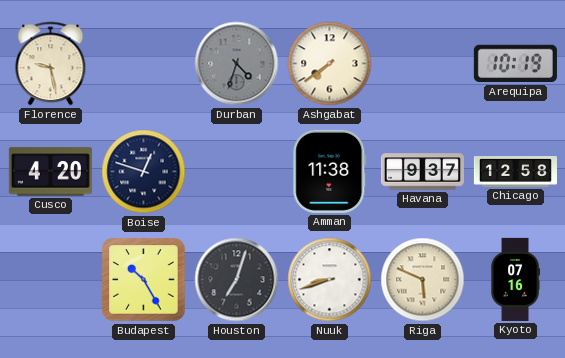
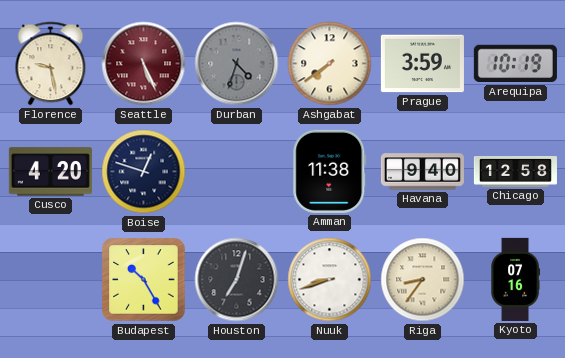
Seattle: none -> 5:26 (144, 64)
Prague: none -> 3:59 (422, 64)
Havana: 9:37 -> 9:40 (422, 172)
Riga: 5:49 -> 8:36 (423, 280)
